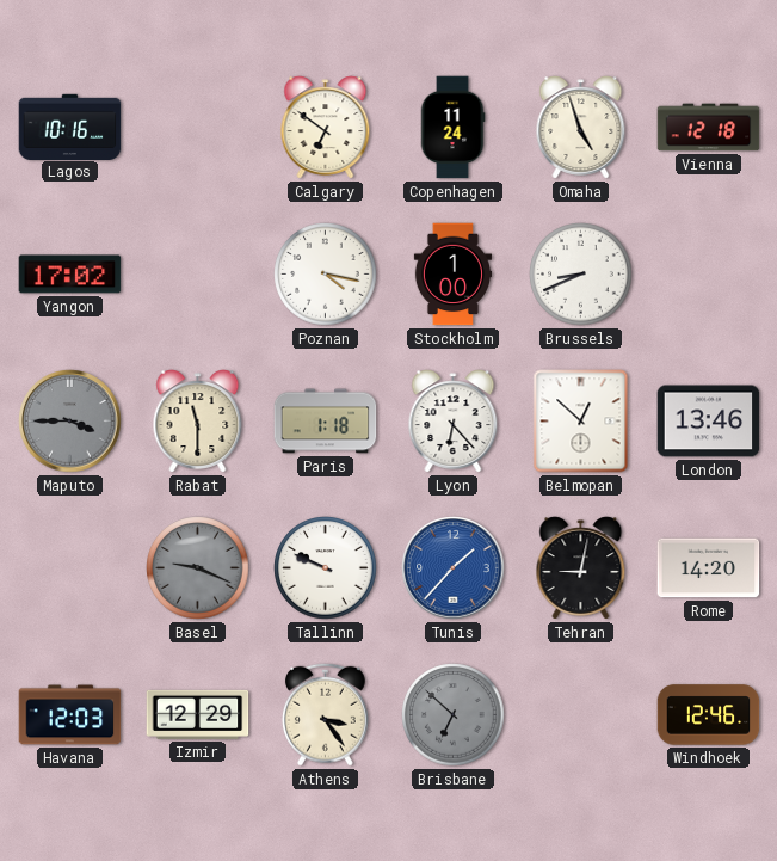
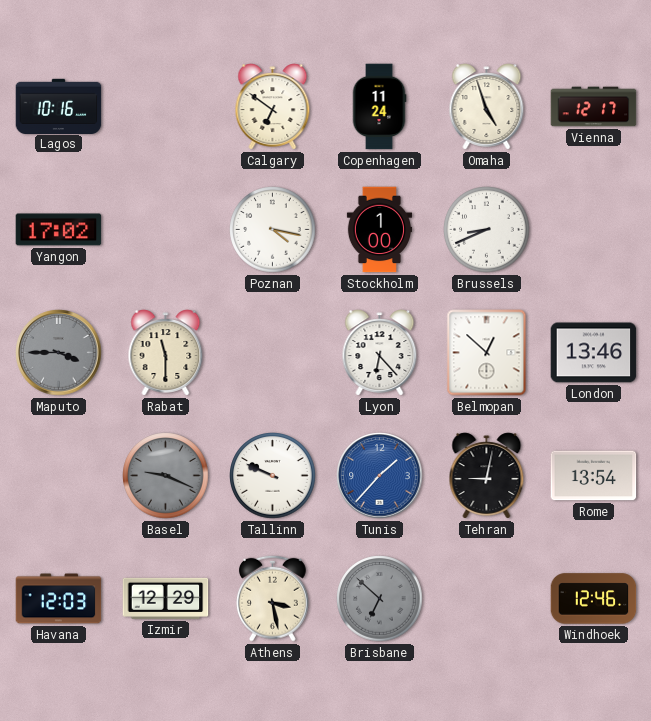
Vienna: 12:18 -> 12:17 (594, 107)
Paris: 1:18 -> none (326, 422)
Rome: 14:20 -> 13:54 (594, 476)
Athens: 3:24 -> 3:28 (272, 598)
